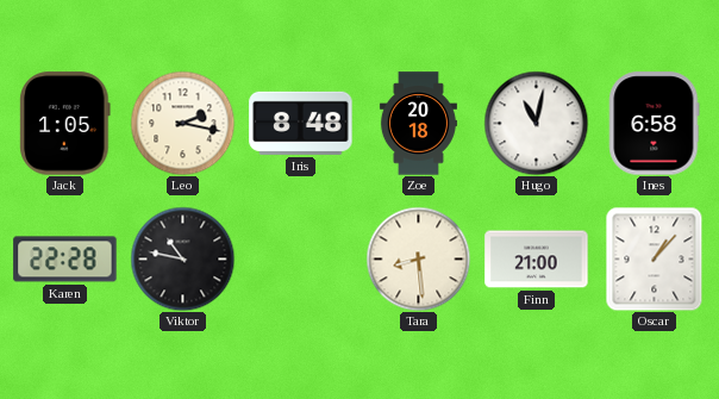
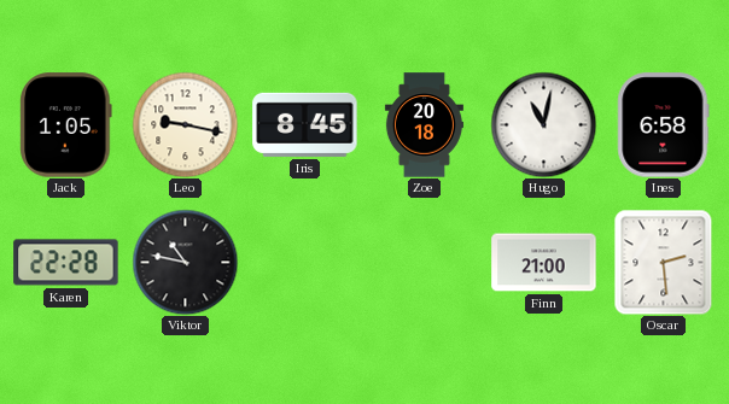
Leo: 2:17 -> 9:17 (185, 124)
Iris: 8:48 -> 8:45 (305, 124)
Tara: 8:29 -> none (418, 258)
Oscar: 1:07 -> 2:29 (664, 262)
